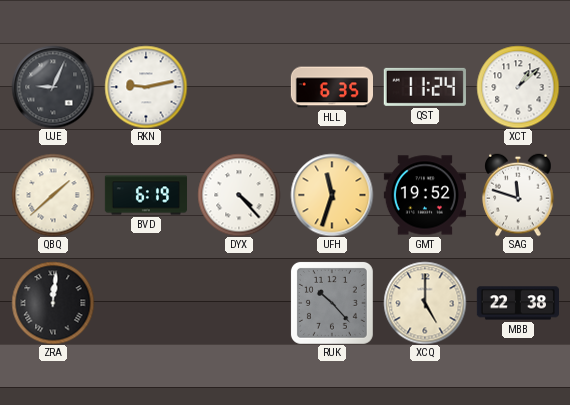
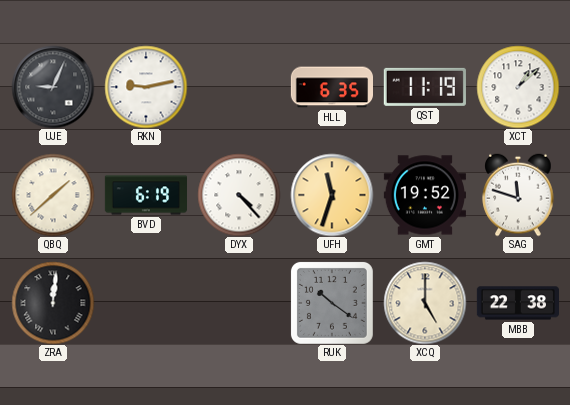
QST: 11:24 -> 11:19 (425, 87)
RUK: 10:23 -> 10:21 (332, 303)
